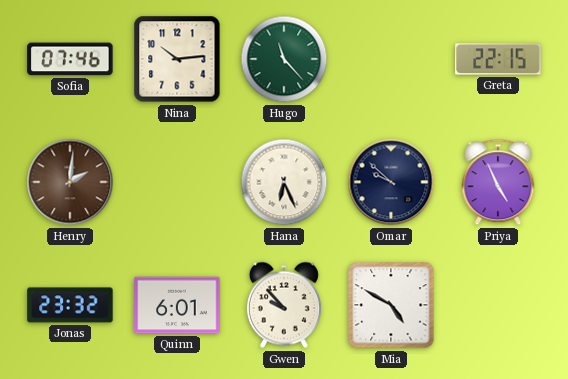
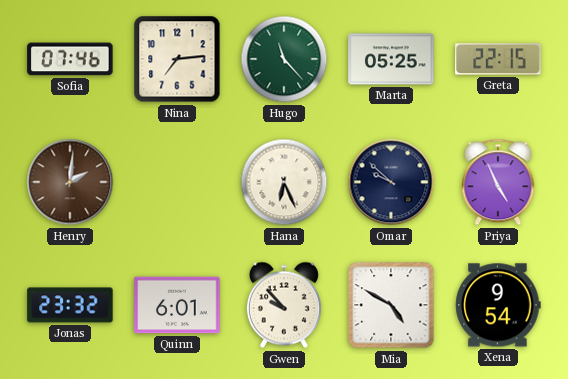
Nina: 10:14 -> 7:14 (177, 59)
Marta: none -> 05:25 (391, 59)
Xena: none -> 9:54 (498, 305)
